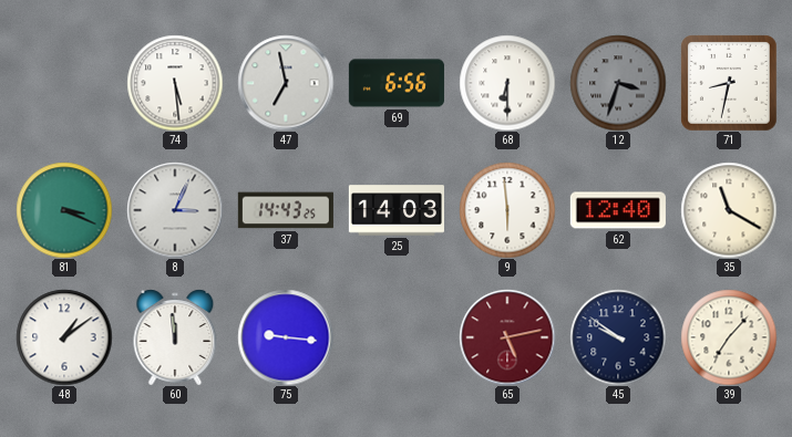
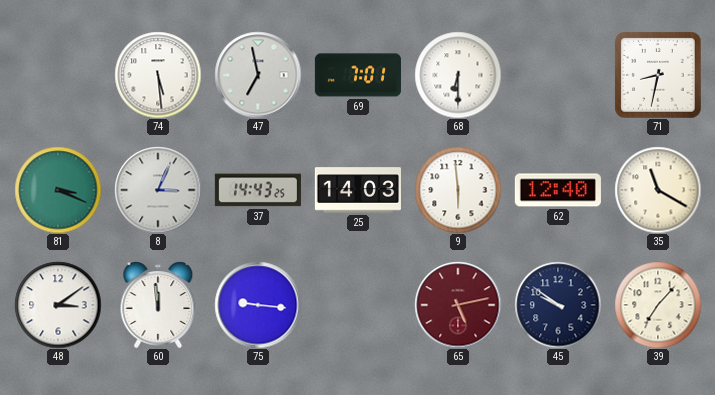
69: 6:56 -> 7:01 (358, 75)
12: 3:33 -> none (618, 83)
48: 1:09 -> 3:09 (58, 305)
